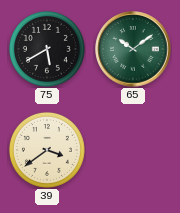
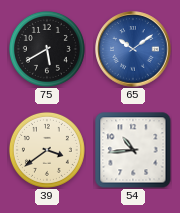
65 dial: green -> blue (133, 49)
54: none -> 10:44 (133, 150)
